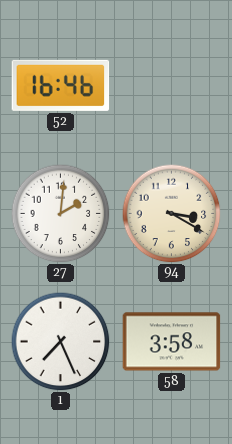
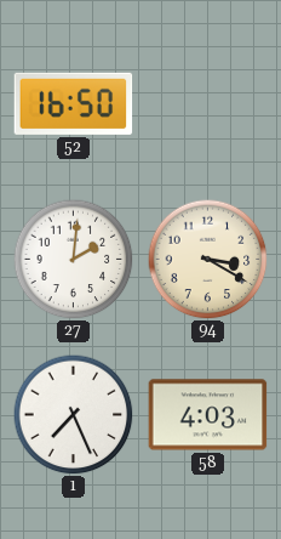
52: 16:46 -> 16:50 (74, 103)
58: 3:58 -> 4:03 (208, 415)
